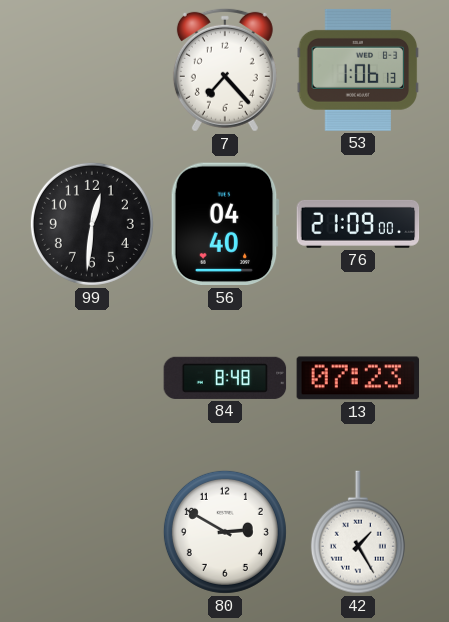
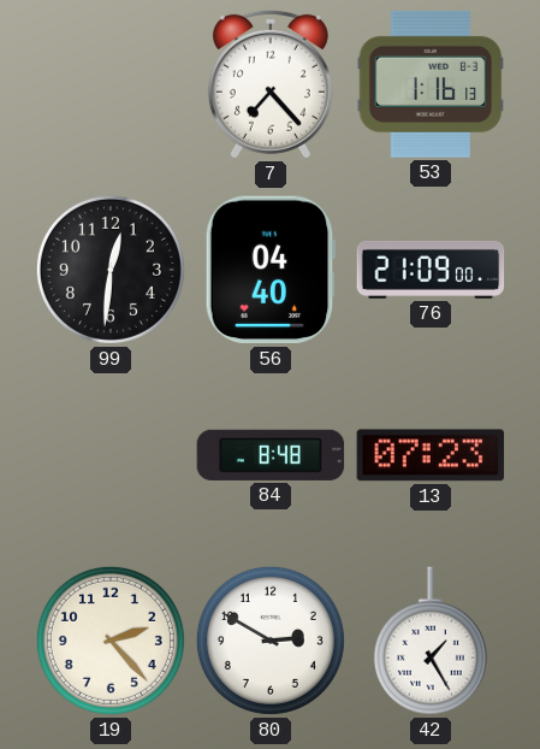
53: 1:06 -> 1:16 (431, 84)
19: none -> 2:23 (111, 641)
